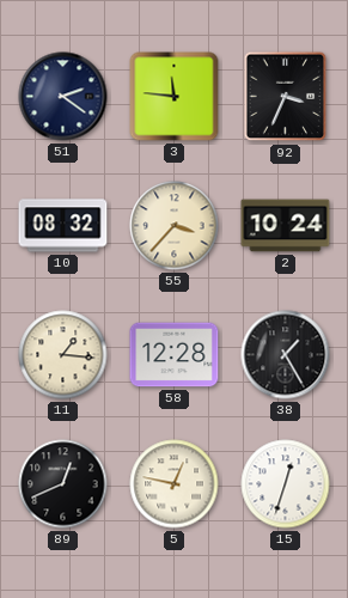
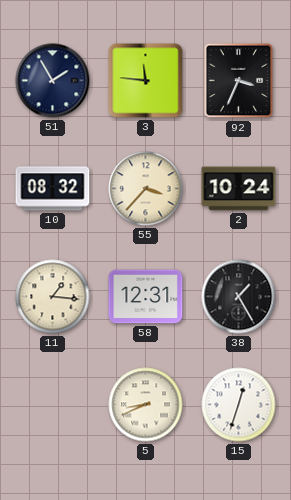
51: 2:21 -> 1:55 (53, 81)
58: 12:28 -> 12:31 (146, 297)
89: 12:41 -> none (63, 484)
5: 12:47 -> 8:41 (146, 405)
